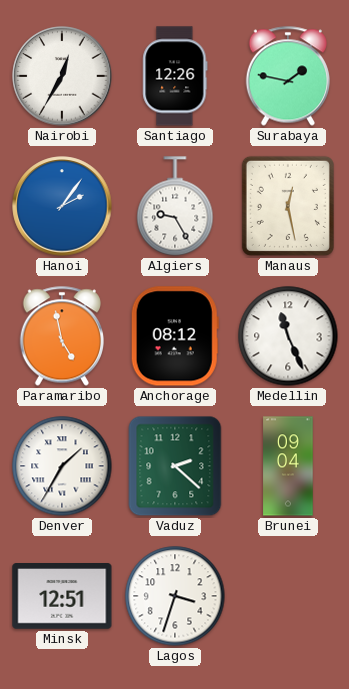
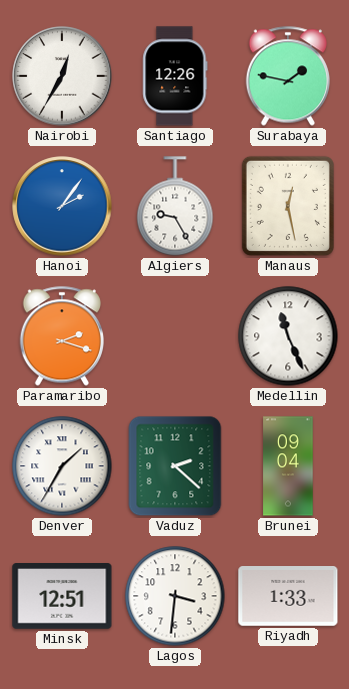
Paramaribo: 4:58 -> 2:18 (61, 336)
Anchorage: 08:12 -> none (175, 336)
Lagos: 3:33 -> 3:31 (175, 596)
Riyadh: none -> 1:33 (288, 597)
